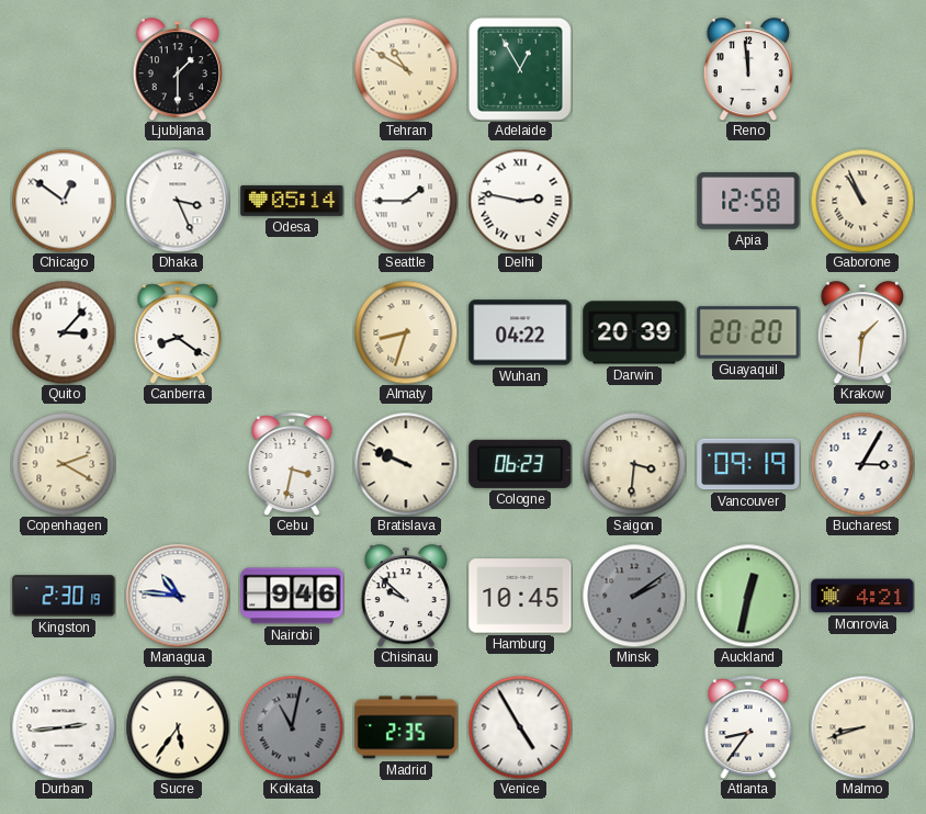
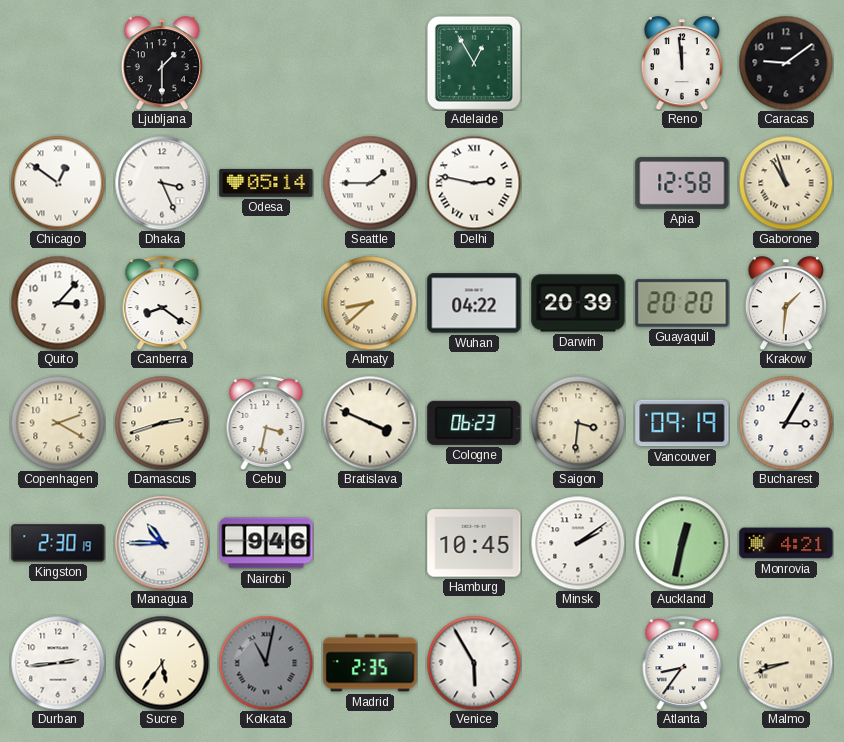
Tehran: 10:50 -> none (406, 69)
Caracas: none -> 9:09 (786, 63)
Gaborone: 10:56 -> 10:57 (786, 183)
Almaty: 8:33 -> 8:38 (370, 303)
Damascus: none -> 2:42 (162, 423)
Bratislava: 9:49 -> 3:49 (370, 423)
Managua: 10:46 -> 10:45 (162, 543)
Chisinau: 9:52 -> none (406, 596)
Minsk dial: grey -> white (578, 543)
Venice: 4:55 -> 5:55 (474, 663)
